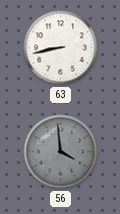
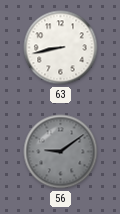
56: 3:59 -> 9:09 (61, 152)
